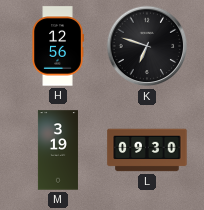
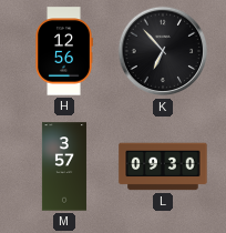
K: 6:48 -> 6:53 (163, 51)
M: 3:19 -> 3:57 (64, 166)
